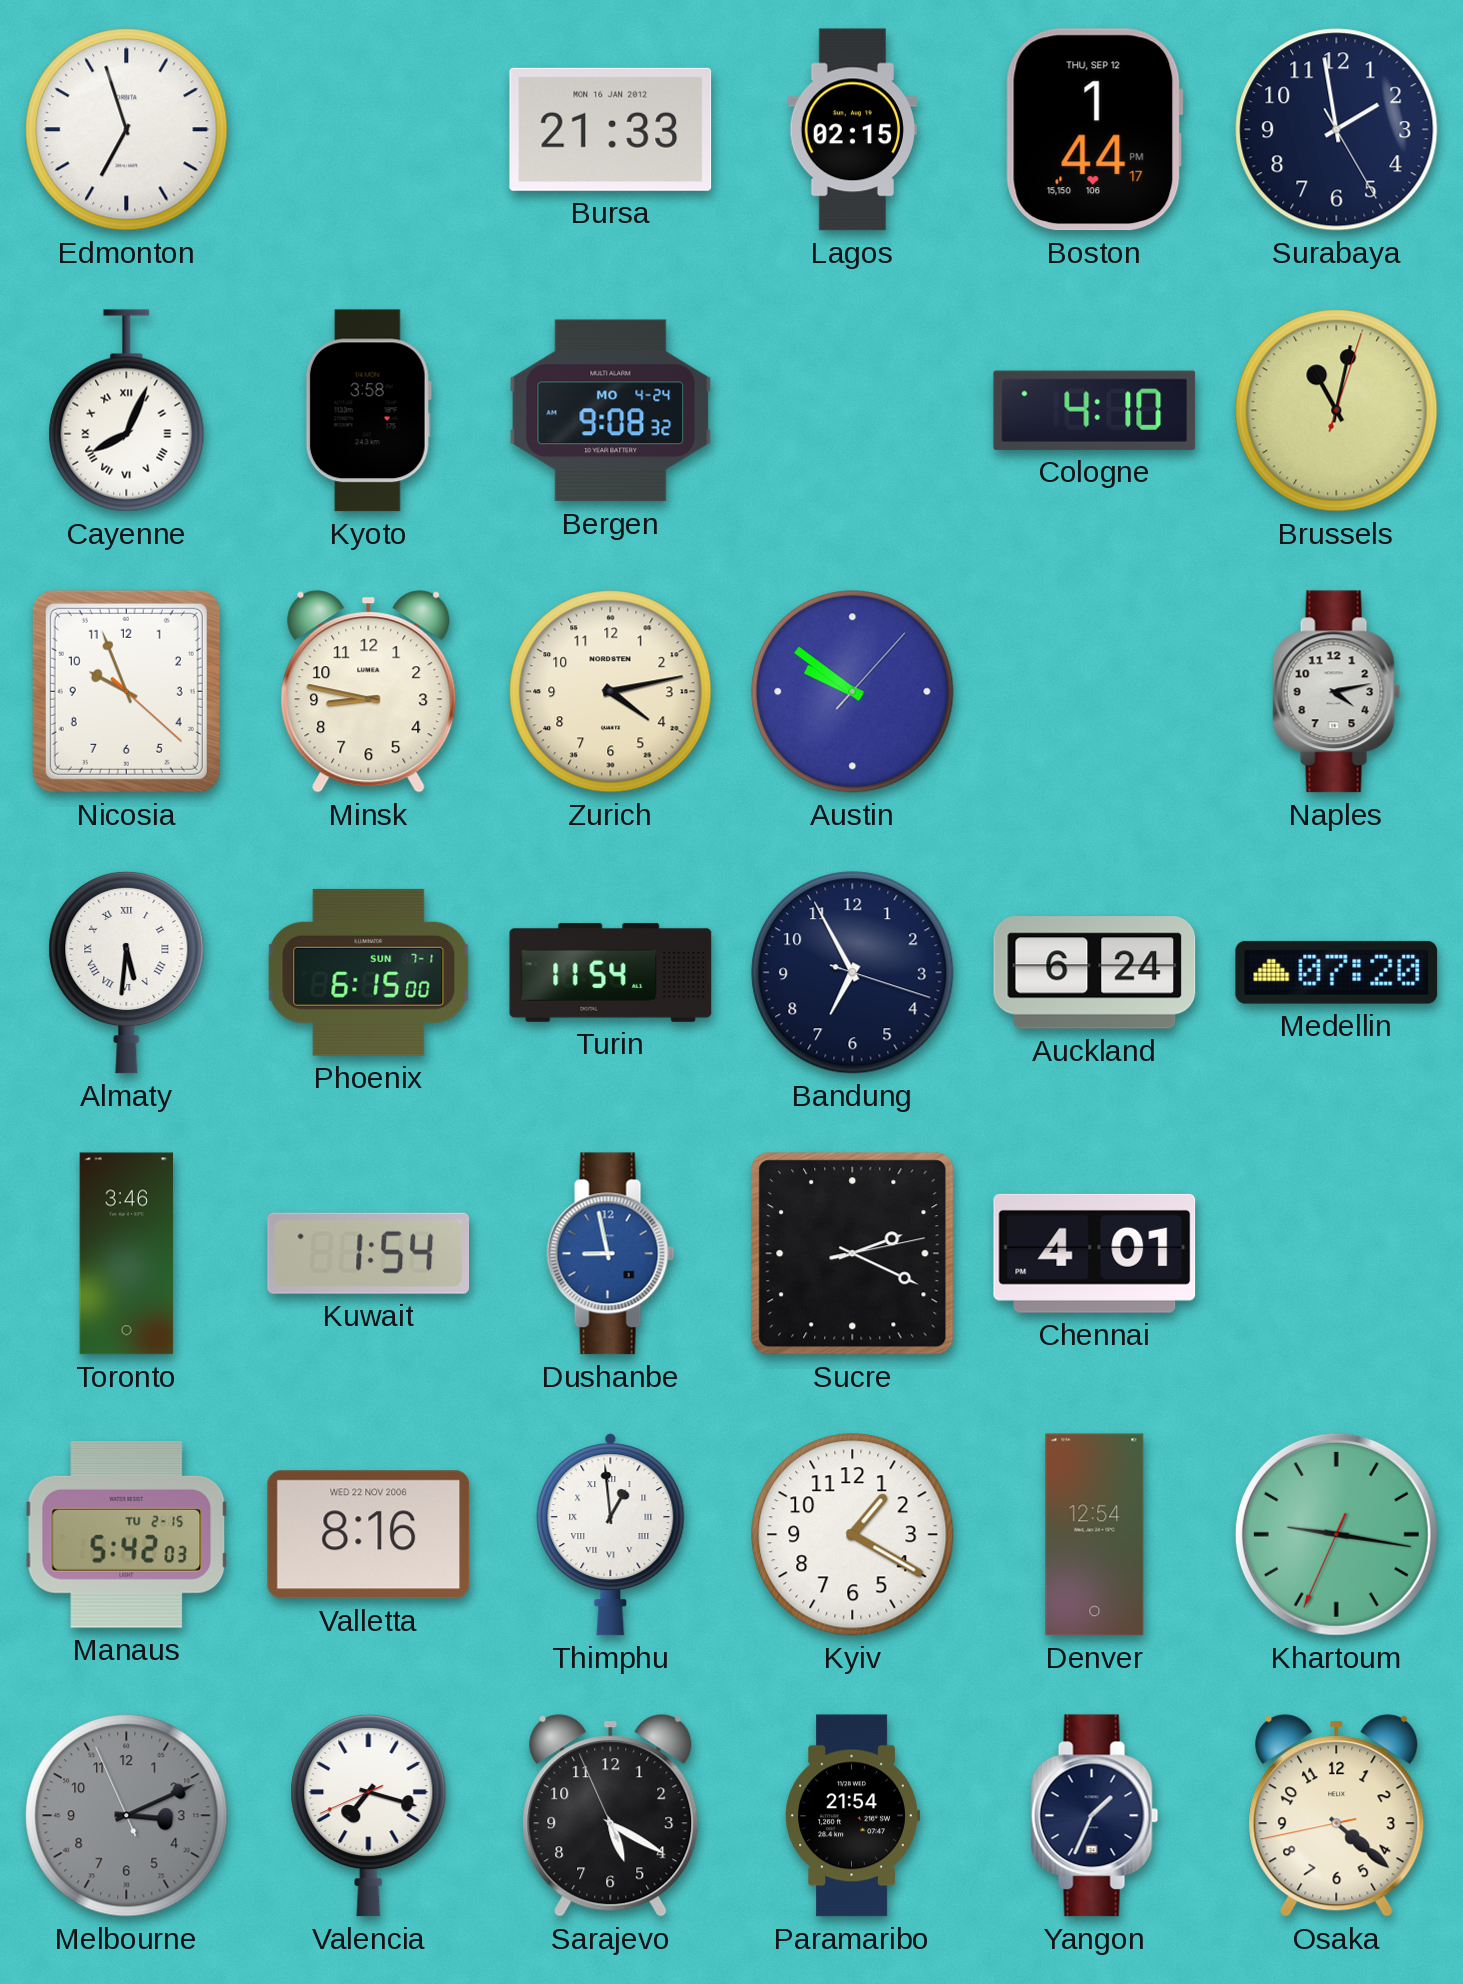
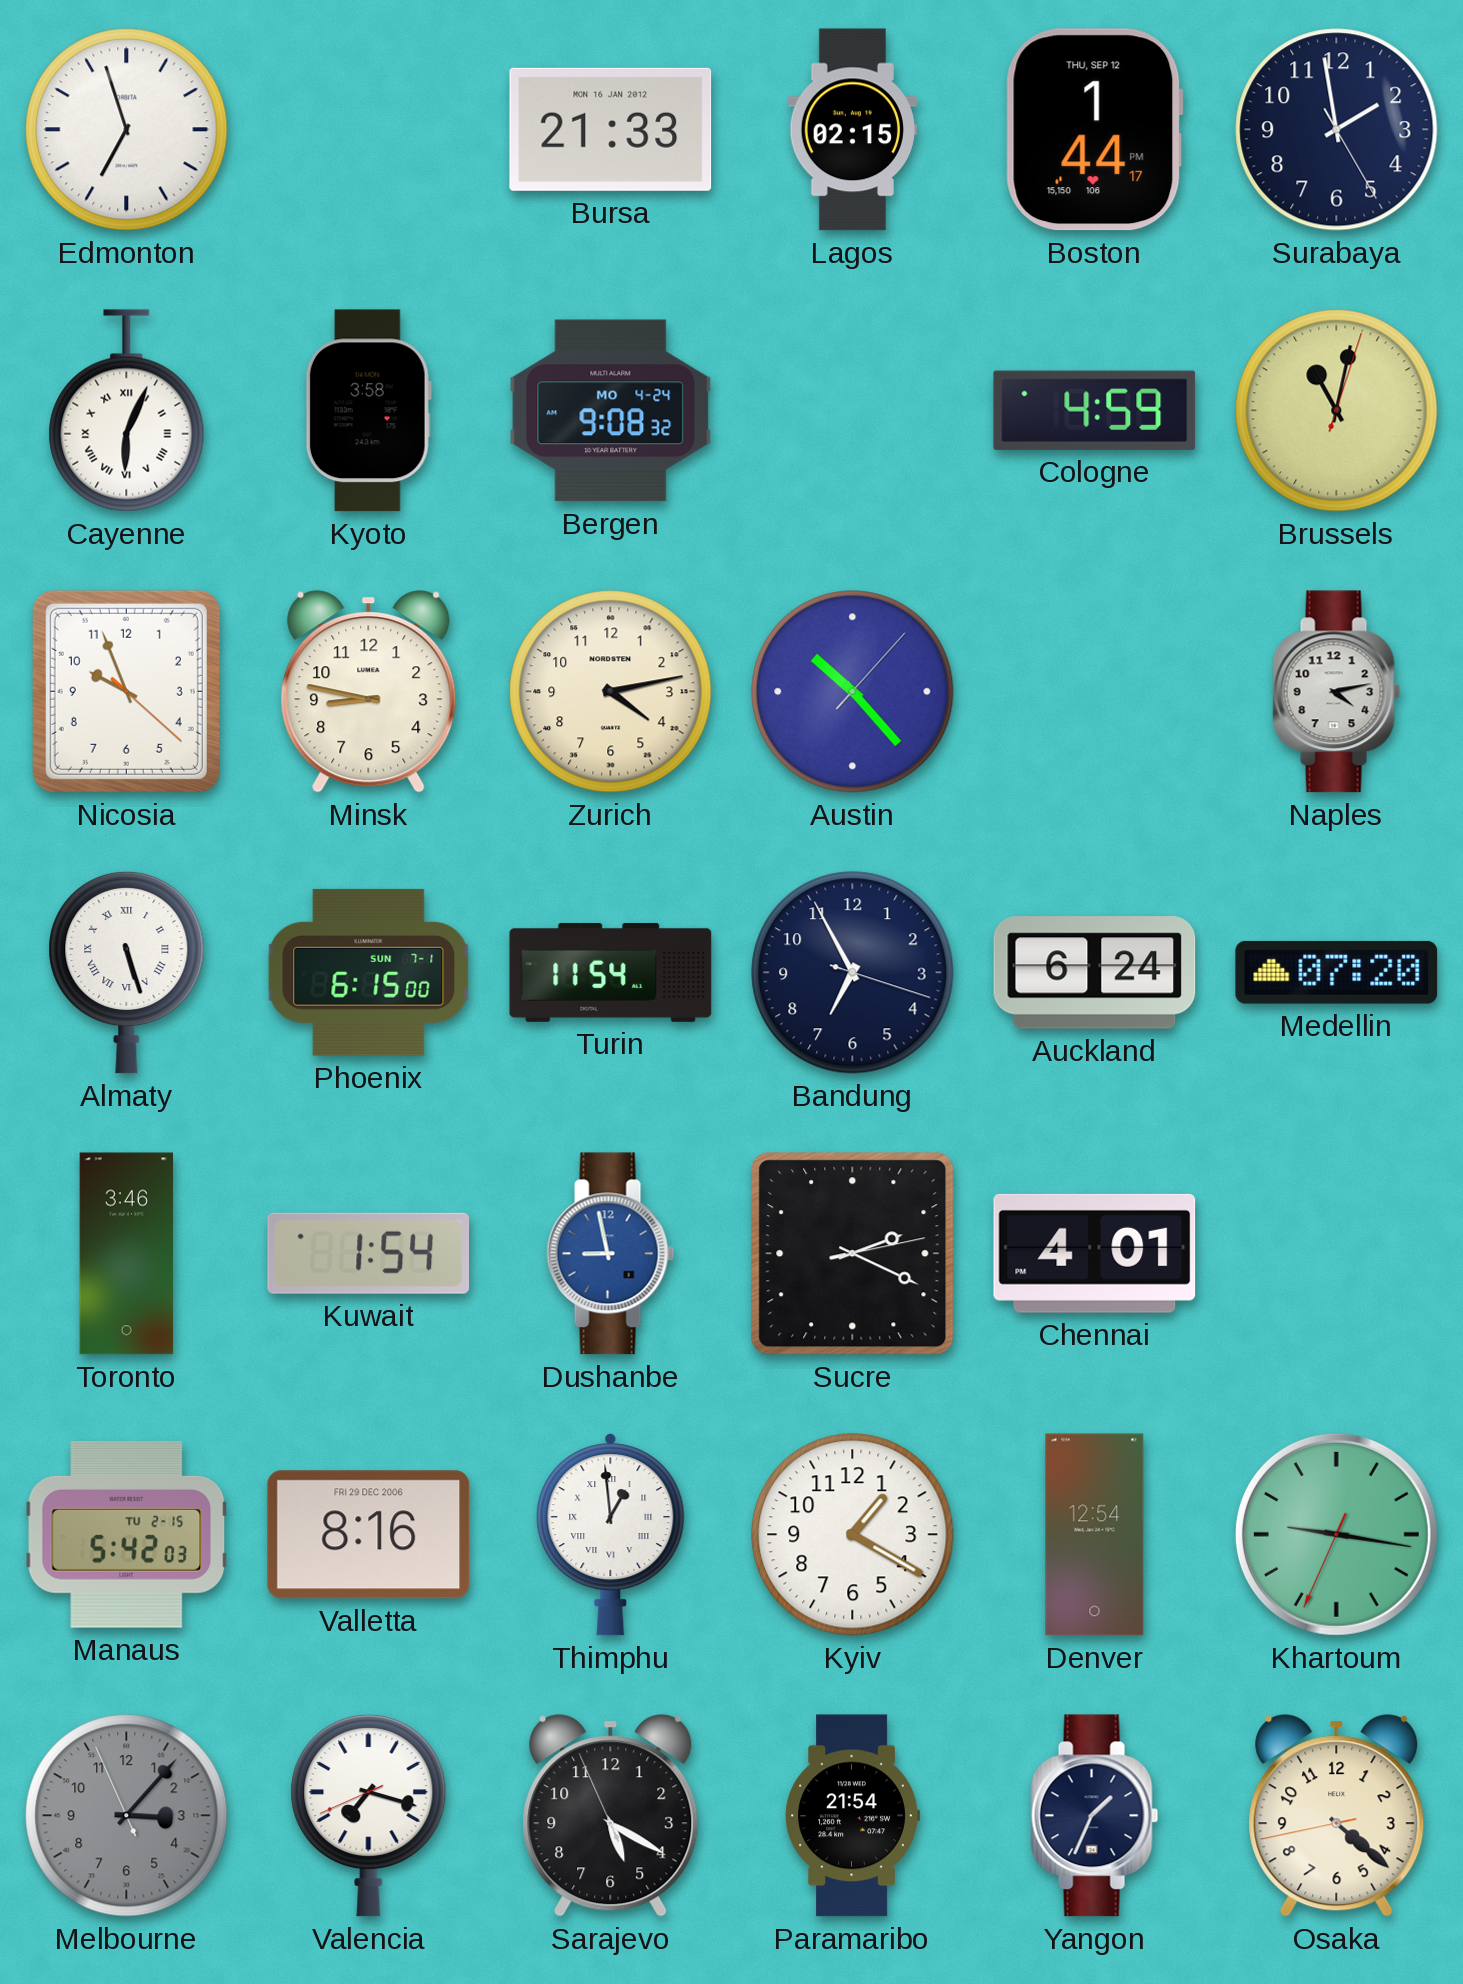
Cayenne: 8:04 -> 6:04 (127, 411)
Cologne: 4:10 -> 4:59 (1095, 410)
Austin: 9:51 -> 10:23 (853, 692)
Almaty: 5:31 -> 5:27 (127, 972)
Valletta date: WED 22 NOV 2006 -> FRI 29 DEC 2006 (369, 1535)
Melbourne: 3:10 -> 3:06 (127, 1816)
